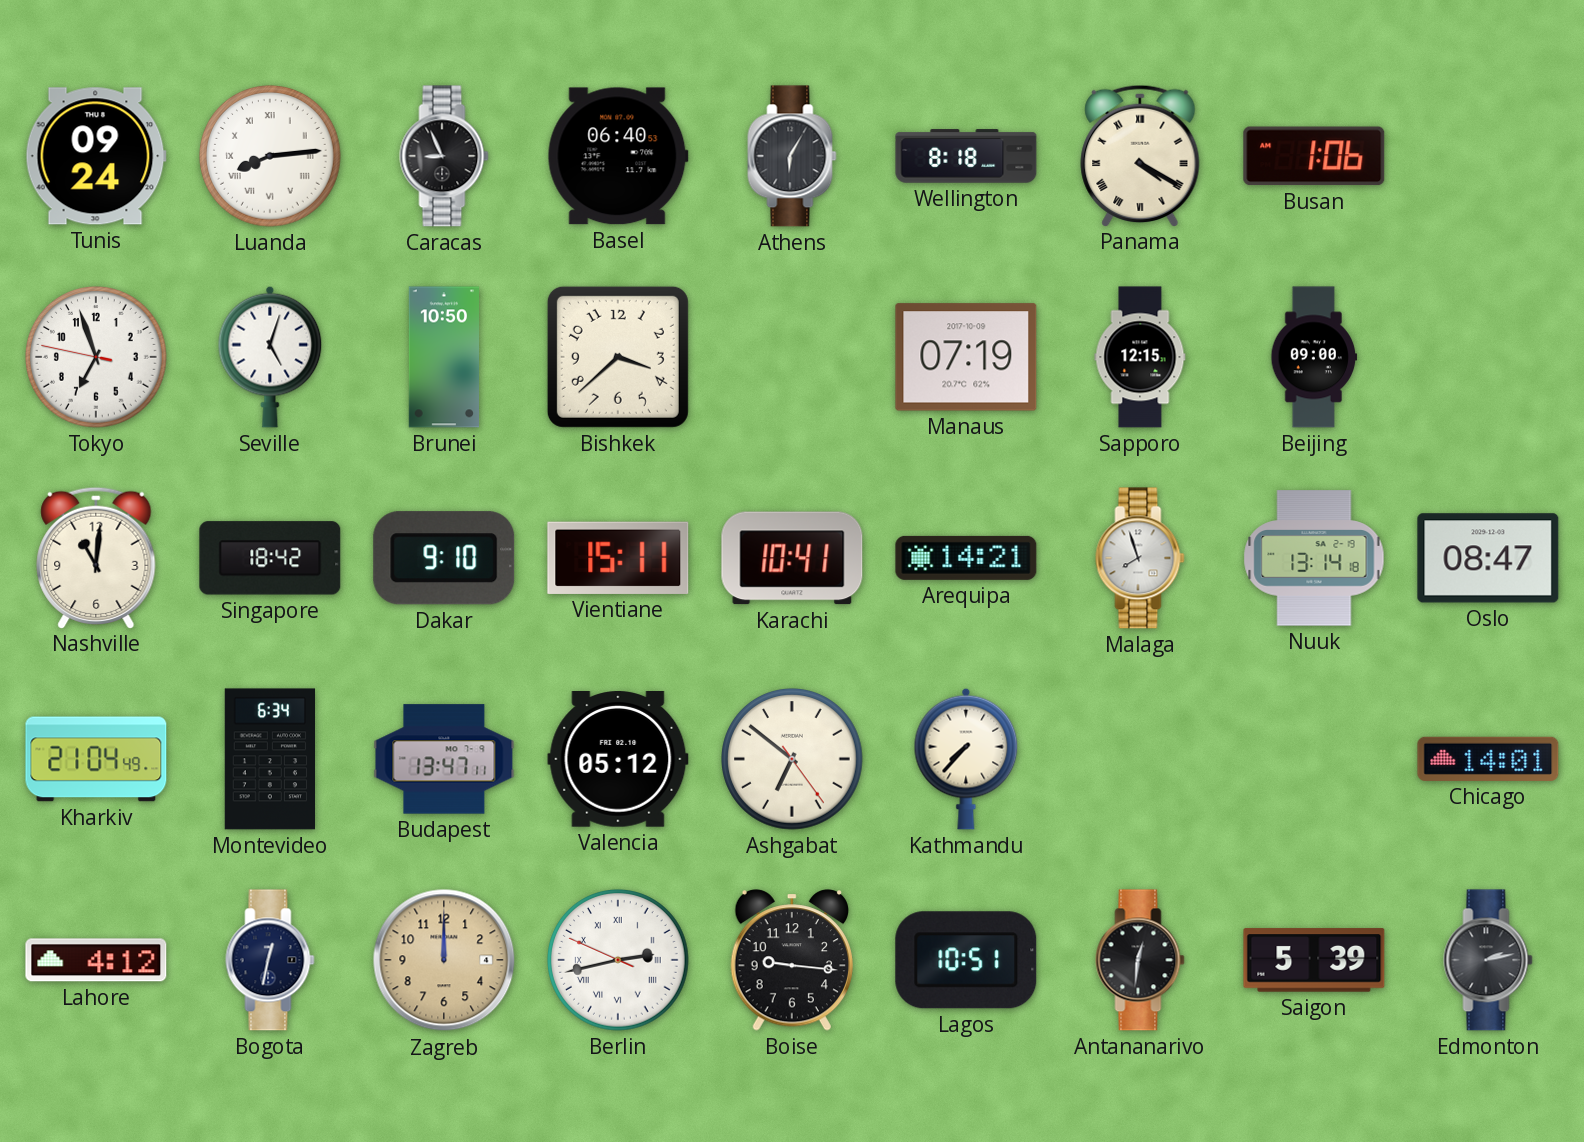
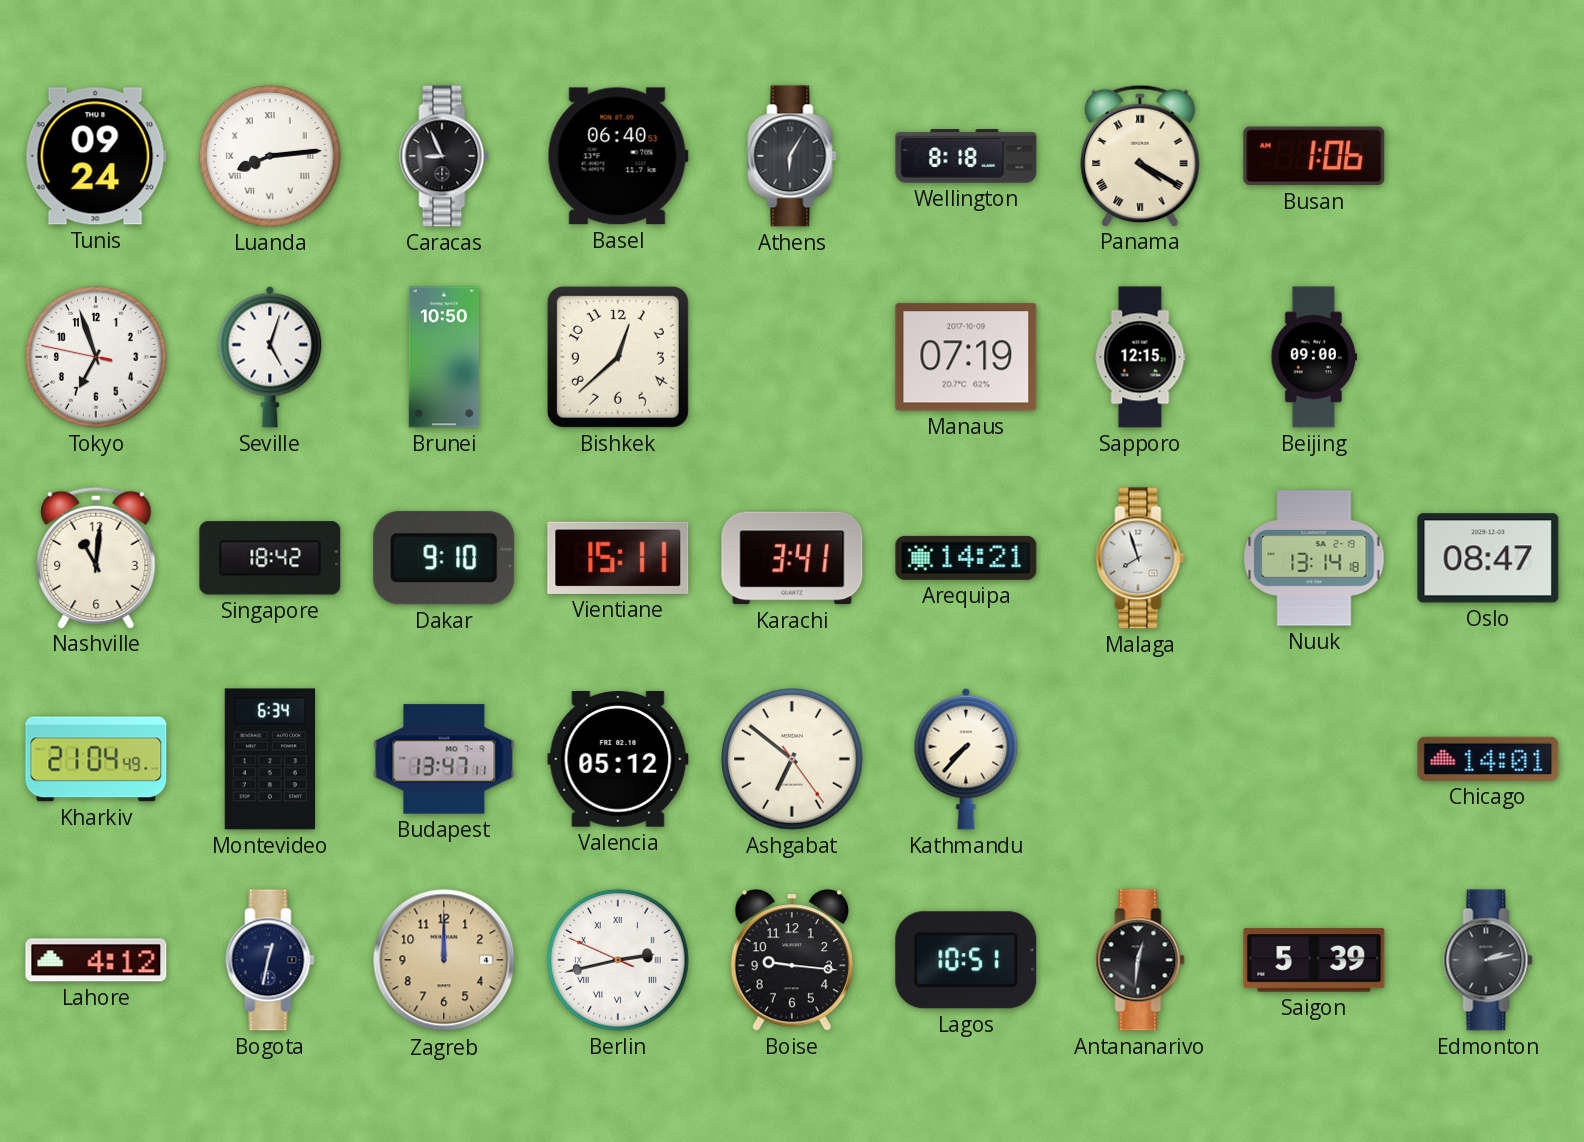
Bishkek: 3:38 -> 12:38 (618, 357)
Karachi: 10:41 -> 3:41 (792, 558)
